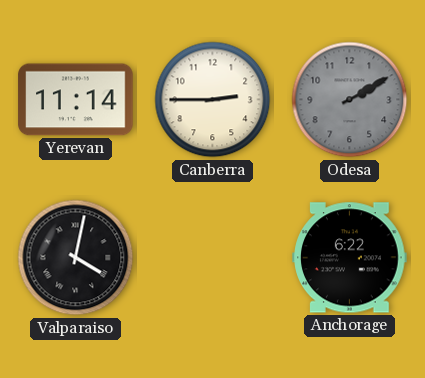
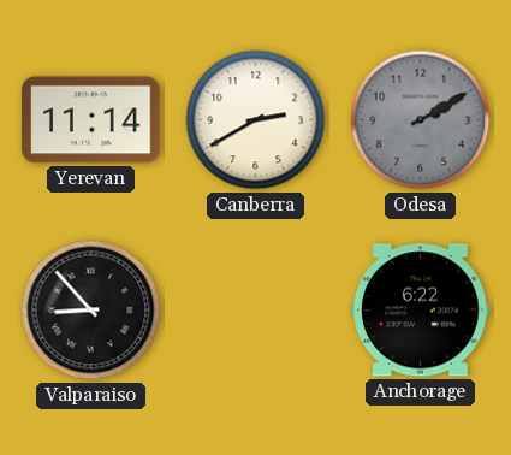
Canberra: 2:45 -> 2:40 (256, 120)
Valparaiso: 4:02 -> 8:53 (91, 311)
